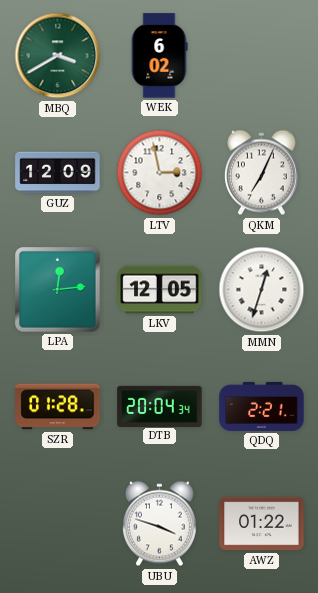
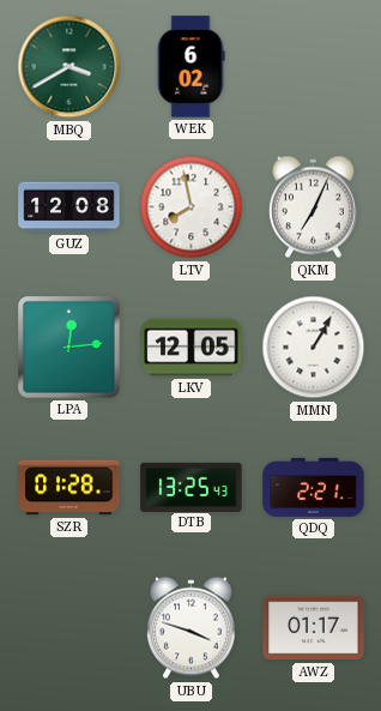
GUZ: 12:09 -> 12:08 (69, 207)
LTV: 2:58 -> 7:58 (192, 207)
MMN: 12:33 -> 1:05 (314, 348)
DTB: 20:04 -> 13:25 (192, 487)
AWZ: 01:22 -> 01:17 (314, 628)
